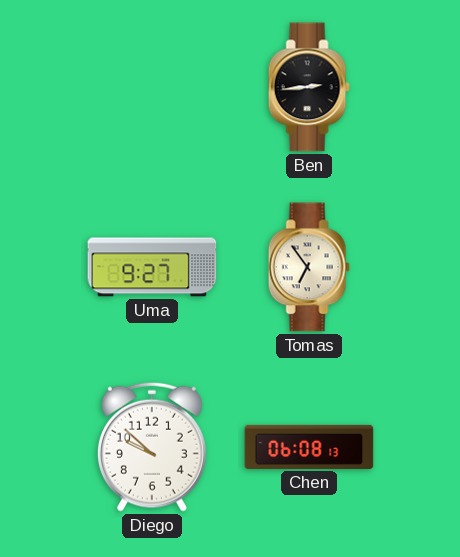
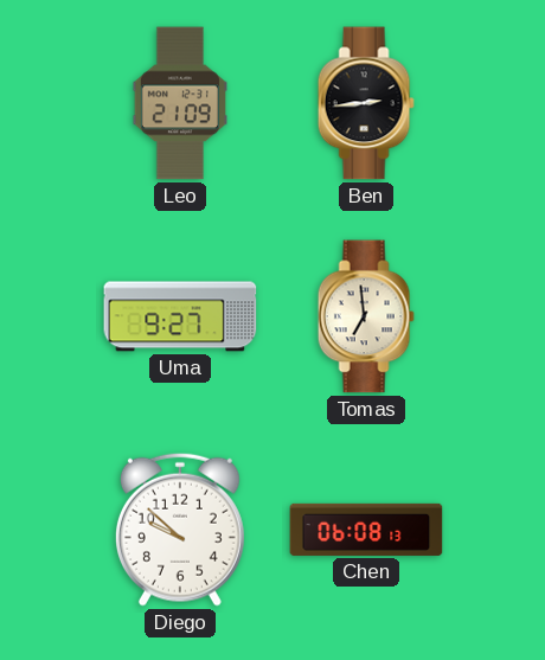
Leo: none -> 21:09 (180, 103)
Tomas: 6:54 -> 6:59 (366, 316)
